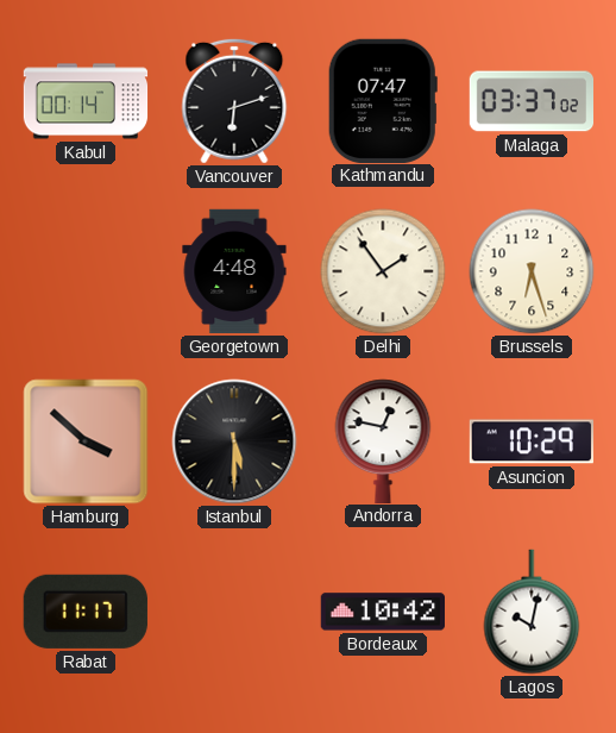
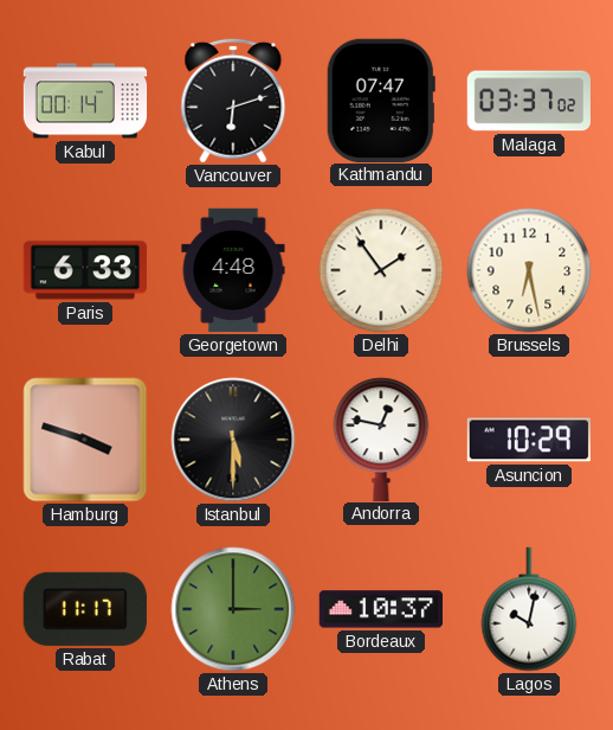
Paris: none -> 6:33 (85, 270)
Brussels: 6:27 -> 6:28 (529, 270)
Hamburg: 3:52 -> 3:48 (85, 440)
Athens: none -> 3:00 (233, 609)
Bordeaux: 10:42 -> 10:37 (380, 609)
